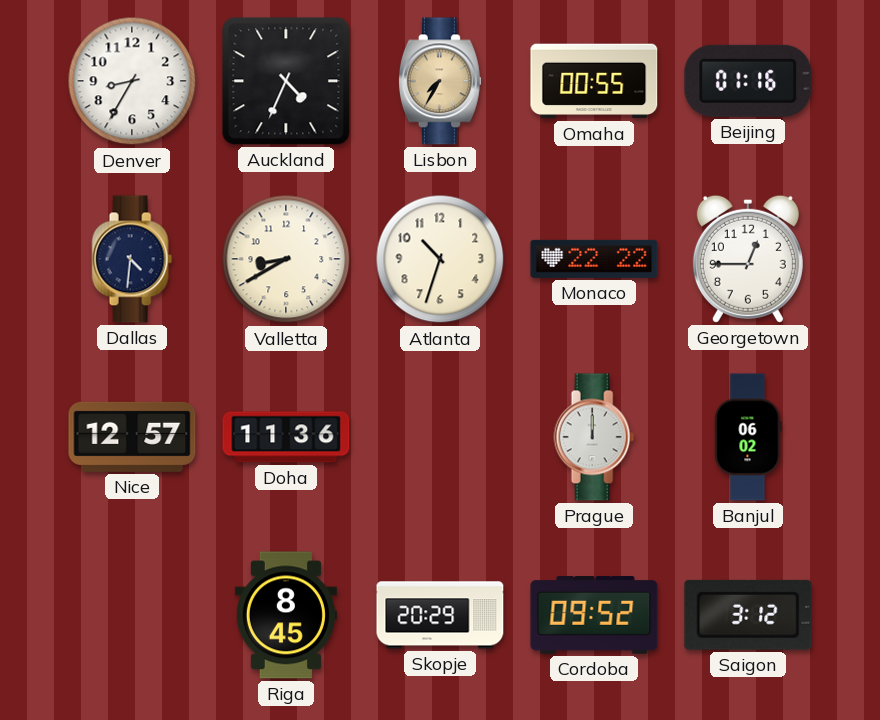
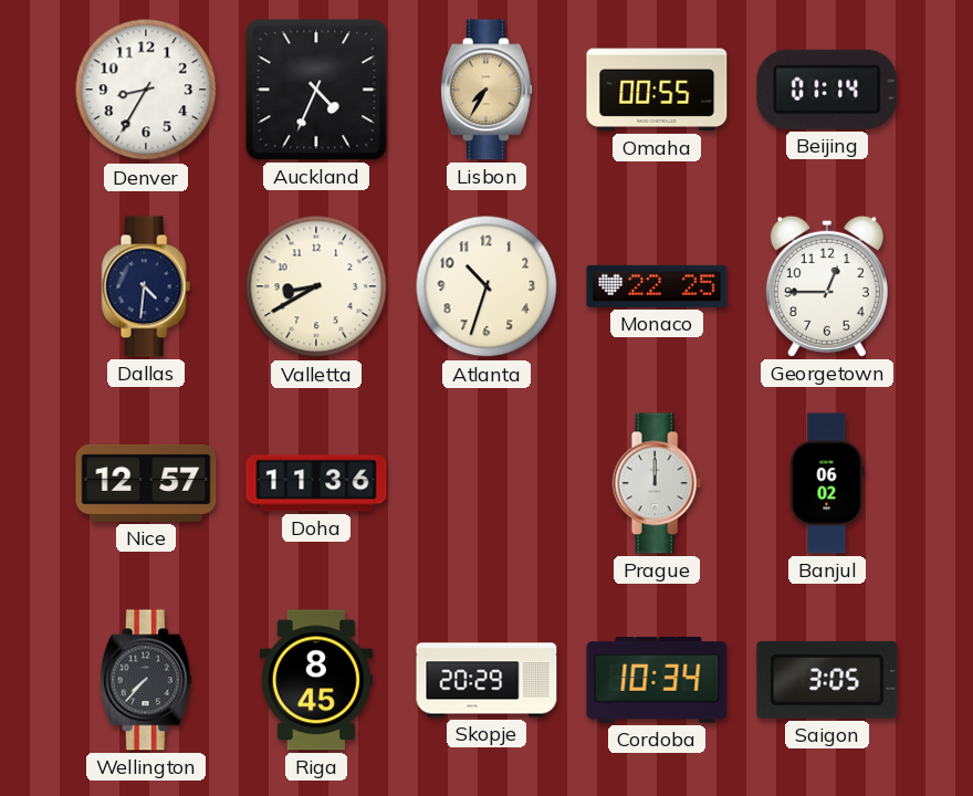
Beijing: 01:16 -> 01:14 (827, 90)
Monaco: 22:22 -> 22:25 (657, 286)
Wellington: none -> 7:37 (146, 680)
Cordoba: 09:52 -> 10:34 (657, 681)
Saigon: 3:12 -> 3:05 (827, 680)
